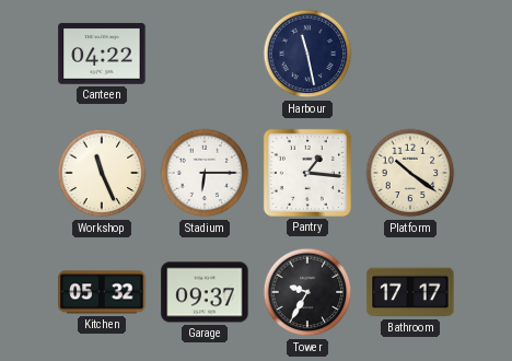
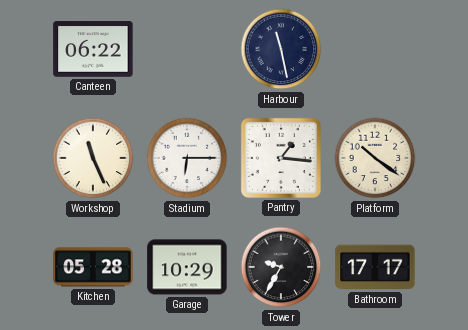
Canteen: 04:22 -> 06:22 (93, 49)
Kitchen: 05:32 -> 05:28 (93, 267)
Garage: 09:37 -> 10:29 (187, 267)
